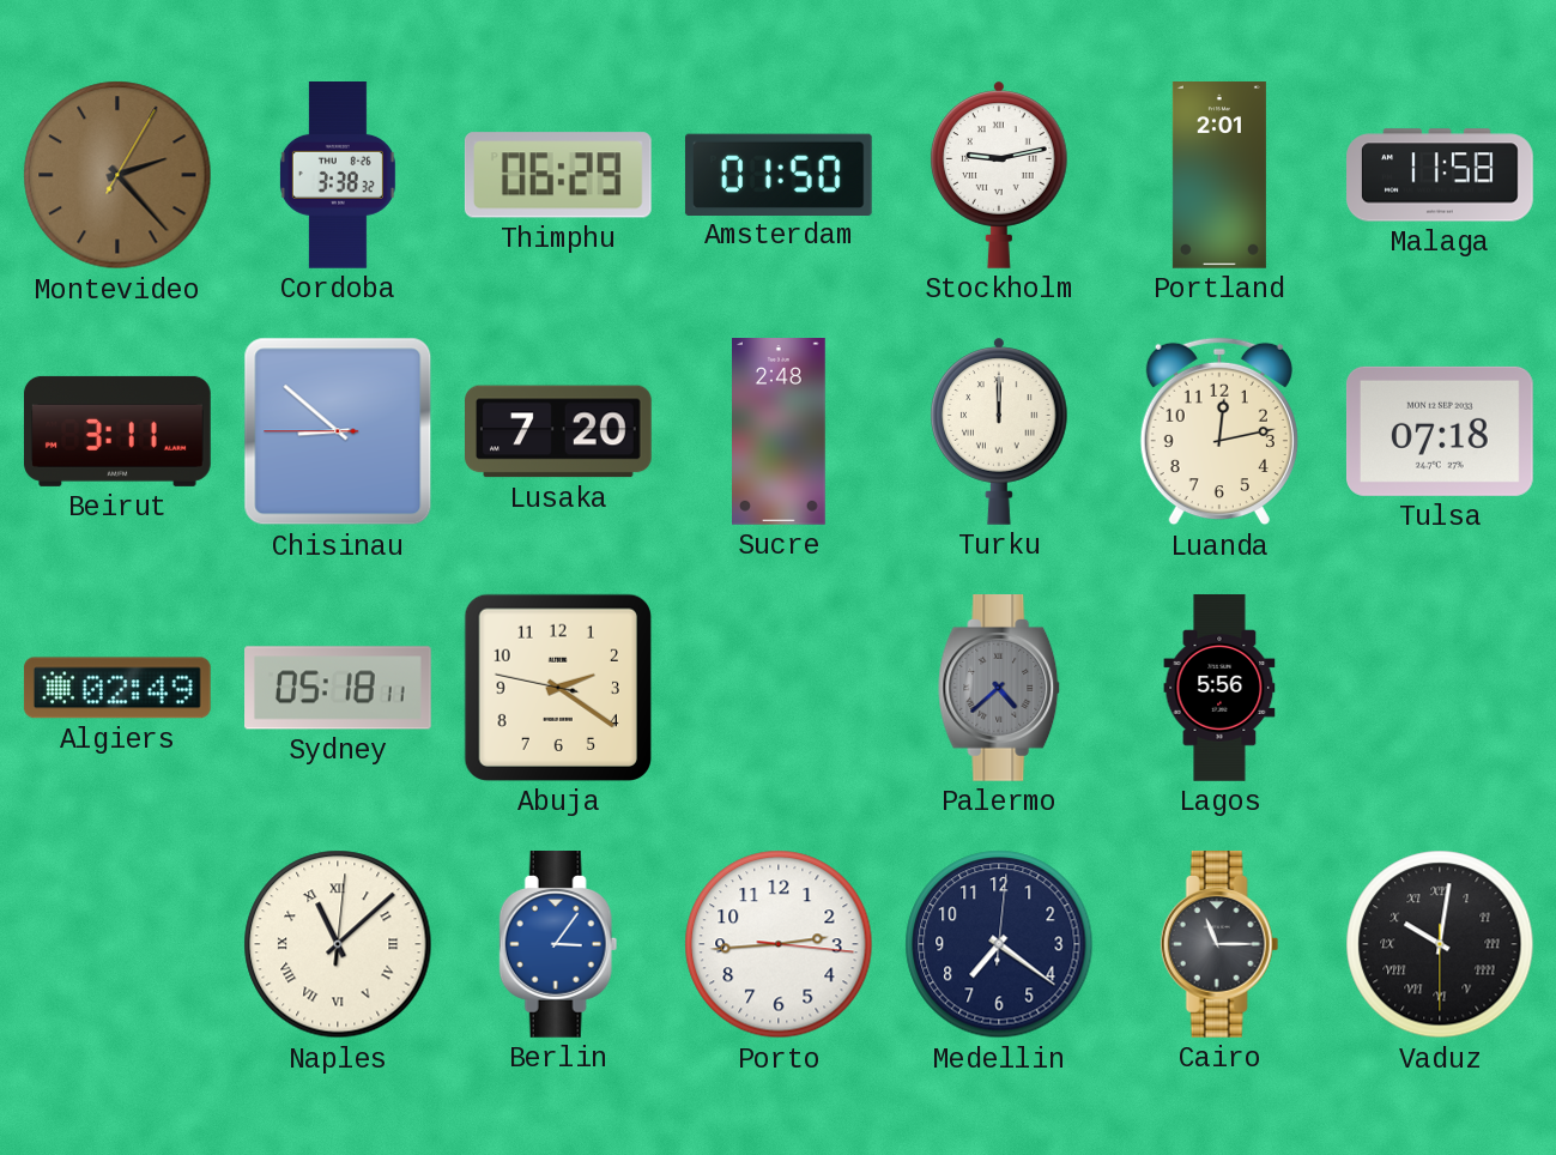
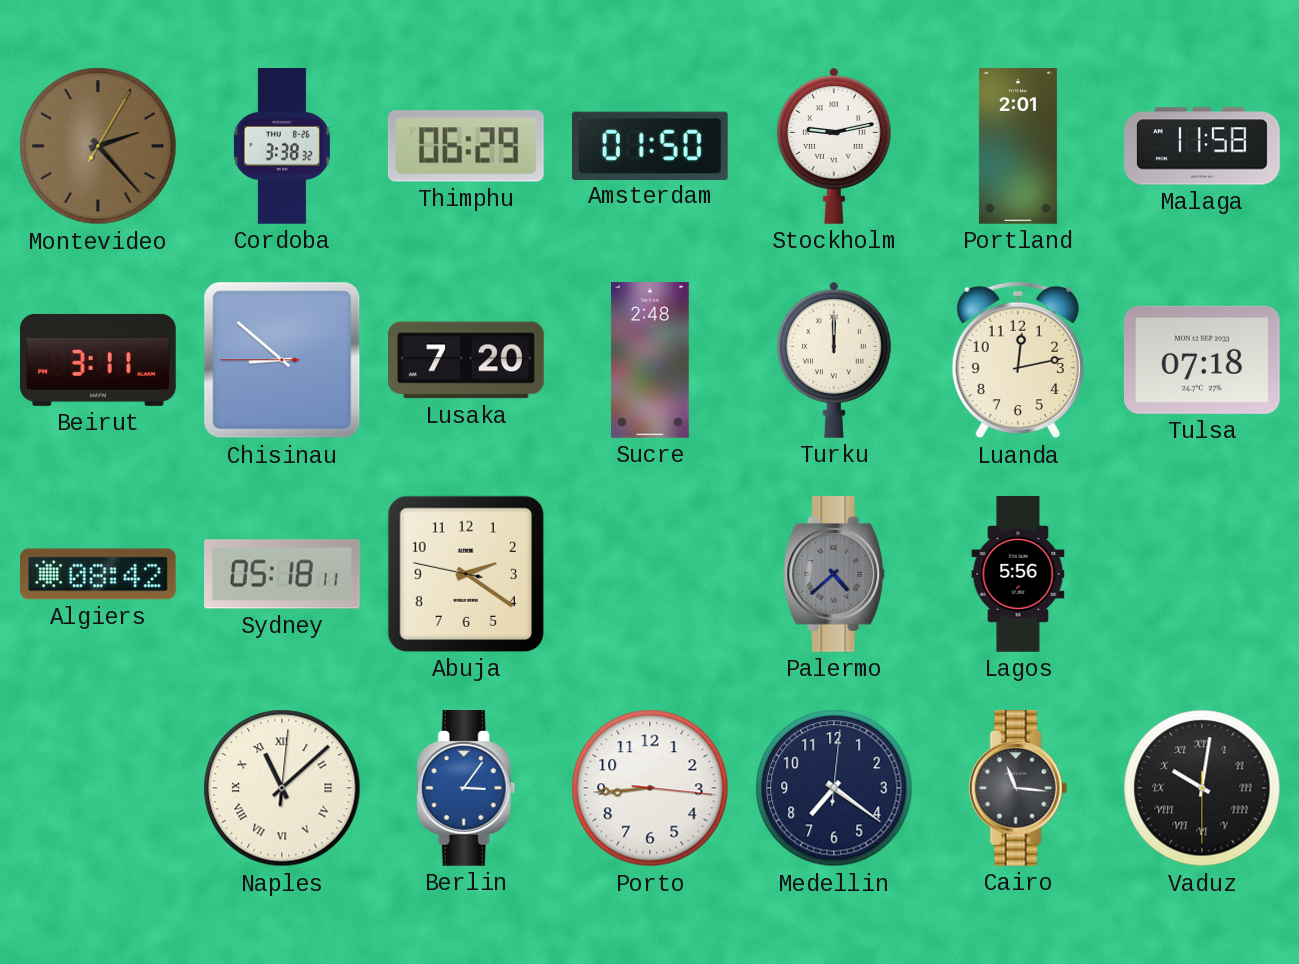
Algiers: 02:49 -> 08:42 (98, 574)
Porto: 2:44 -> 8:44 (650, 788)
Cairo: 11:15 -> 11:16 (1018, 789)
